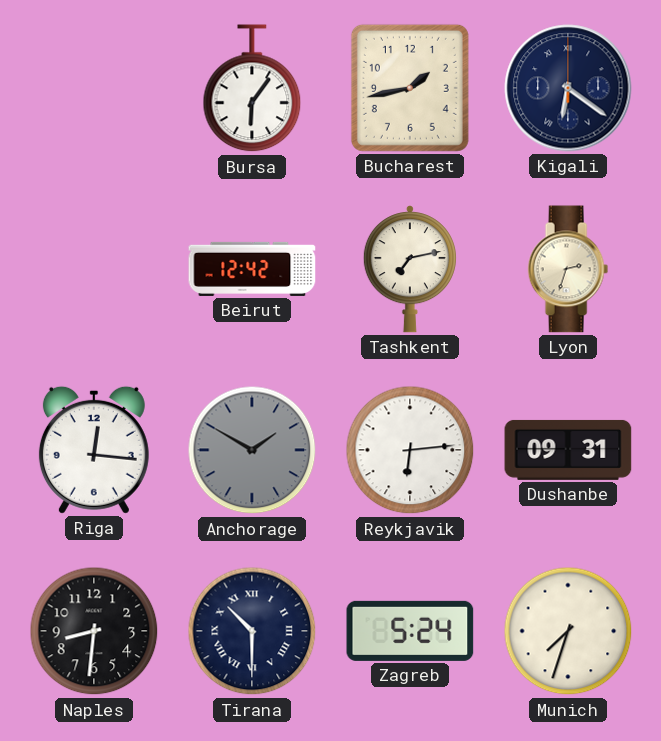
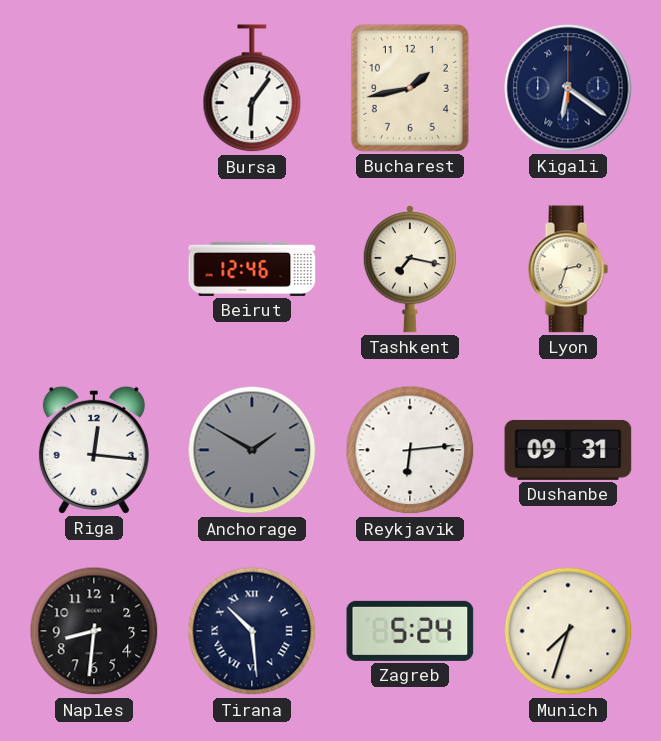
Beirut: 12:42 -> 12:46 (252, 269)
Tashkent: 7:13 -> 7:17 (410, 269)
Tirana: 10:30 -> 10:29 (252, 631)
